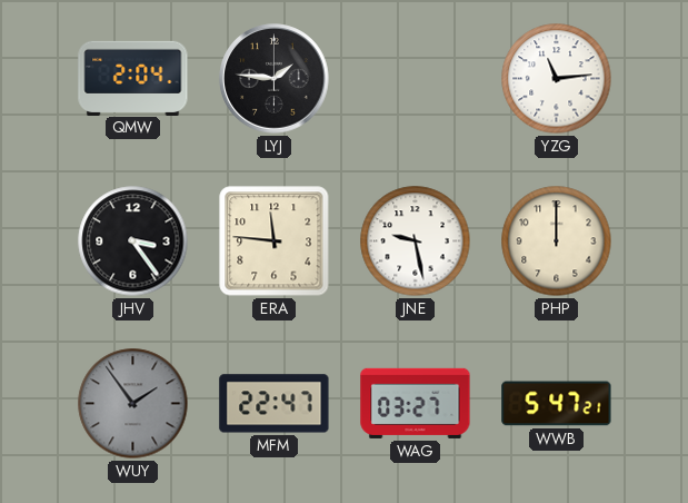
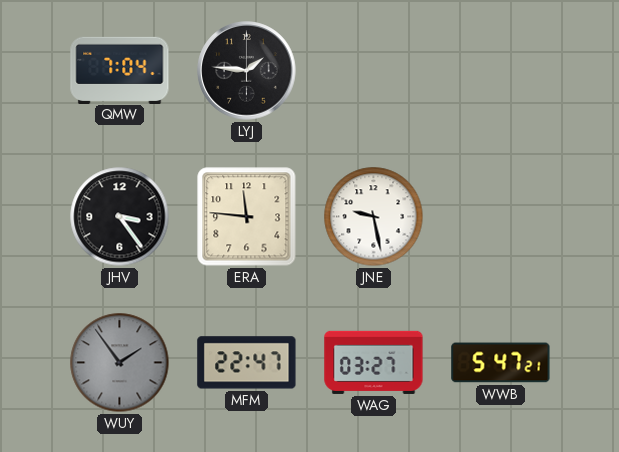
QMW: 2:04 -> 7:04 (120, 70)
YZG: 11:14 -> none (557, 79)
PHP: 12:00 -> none (557, 241)
